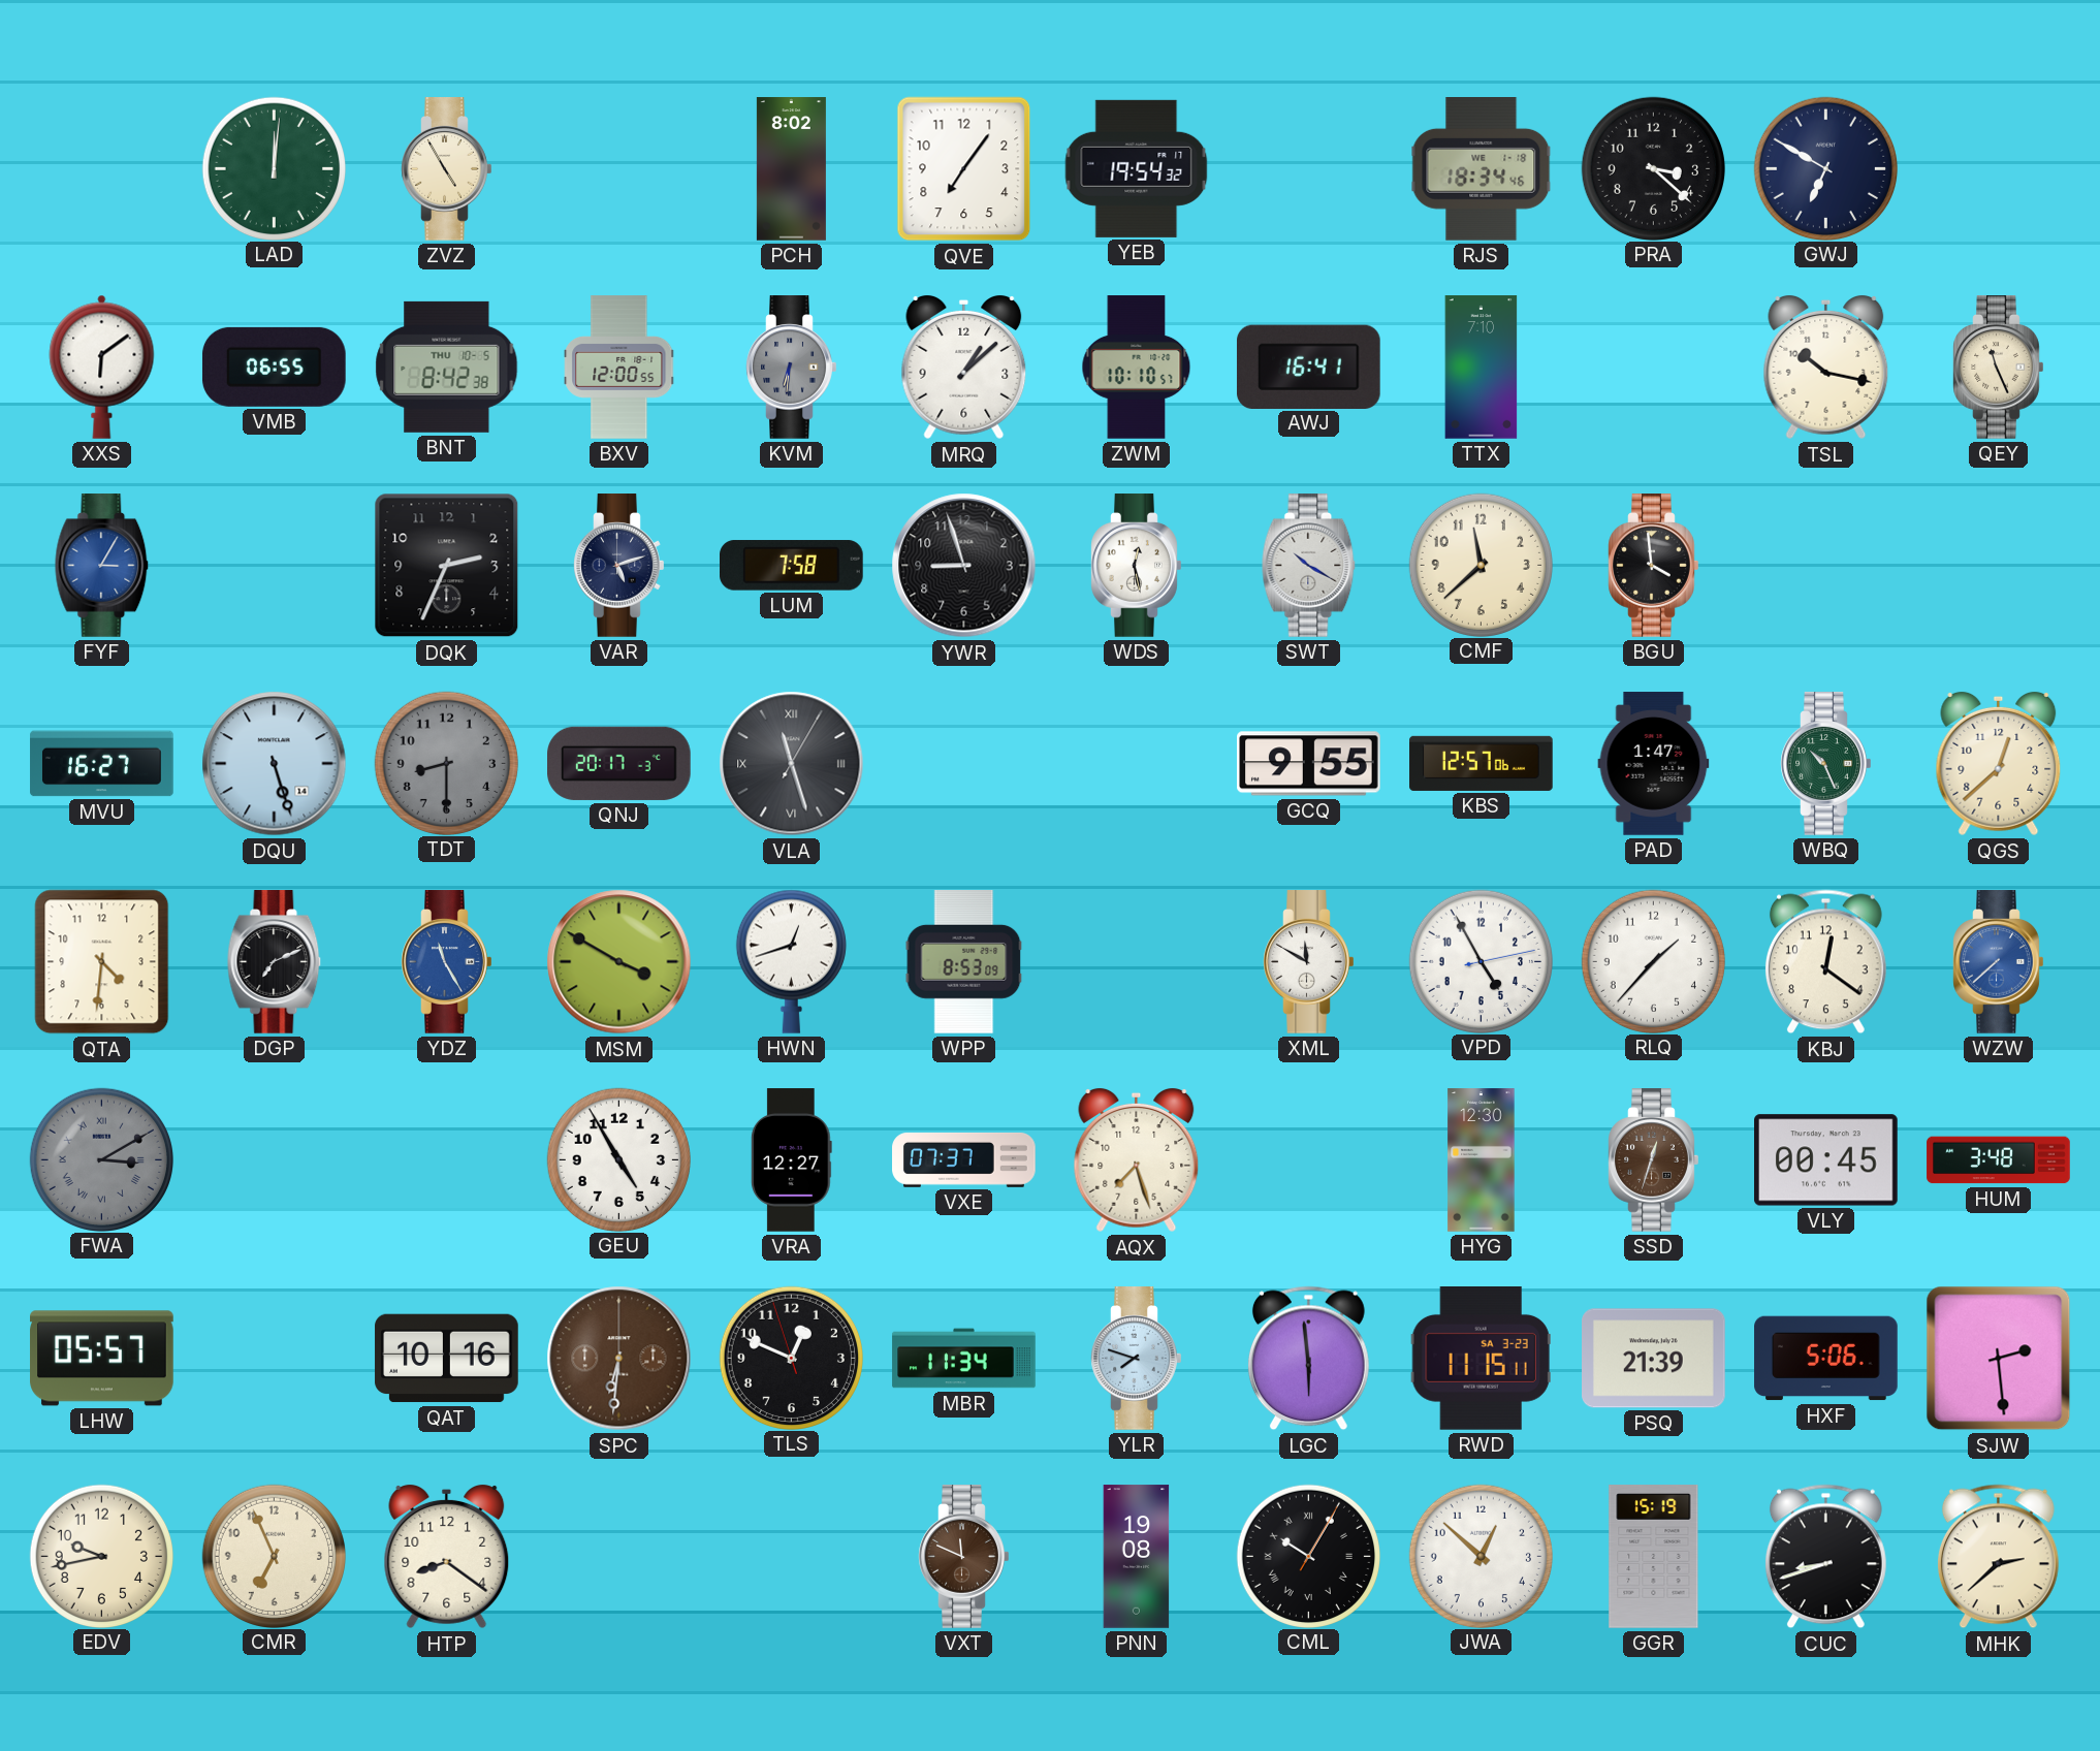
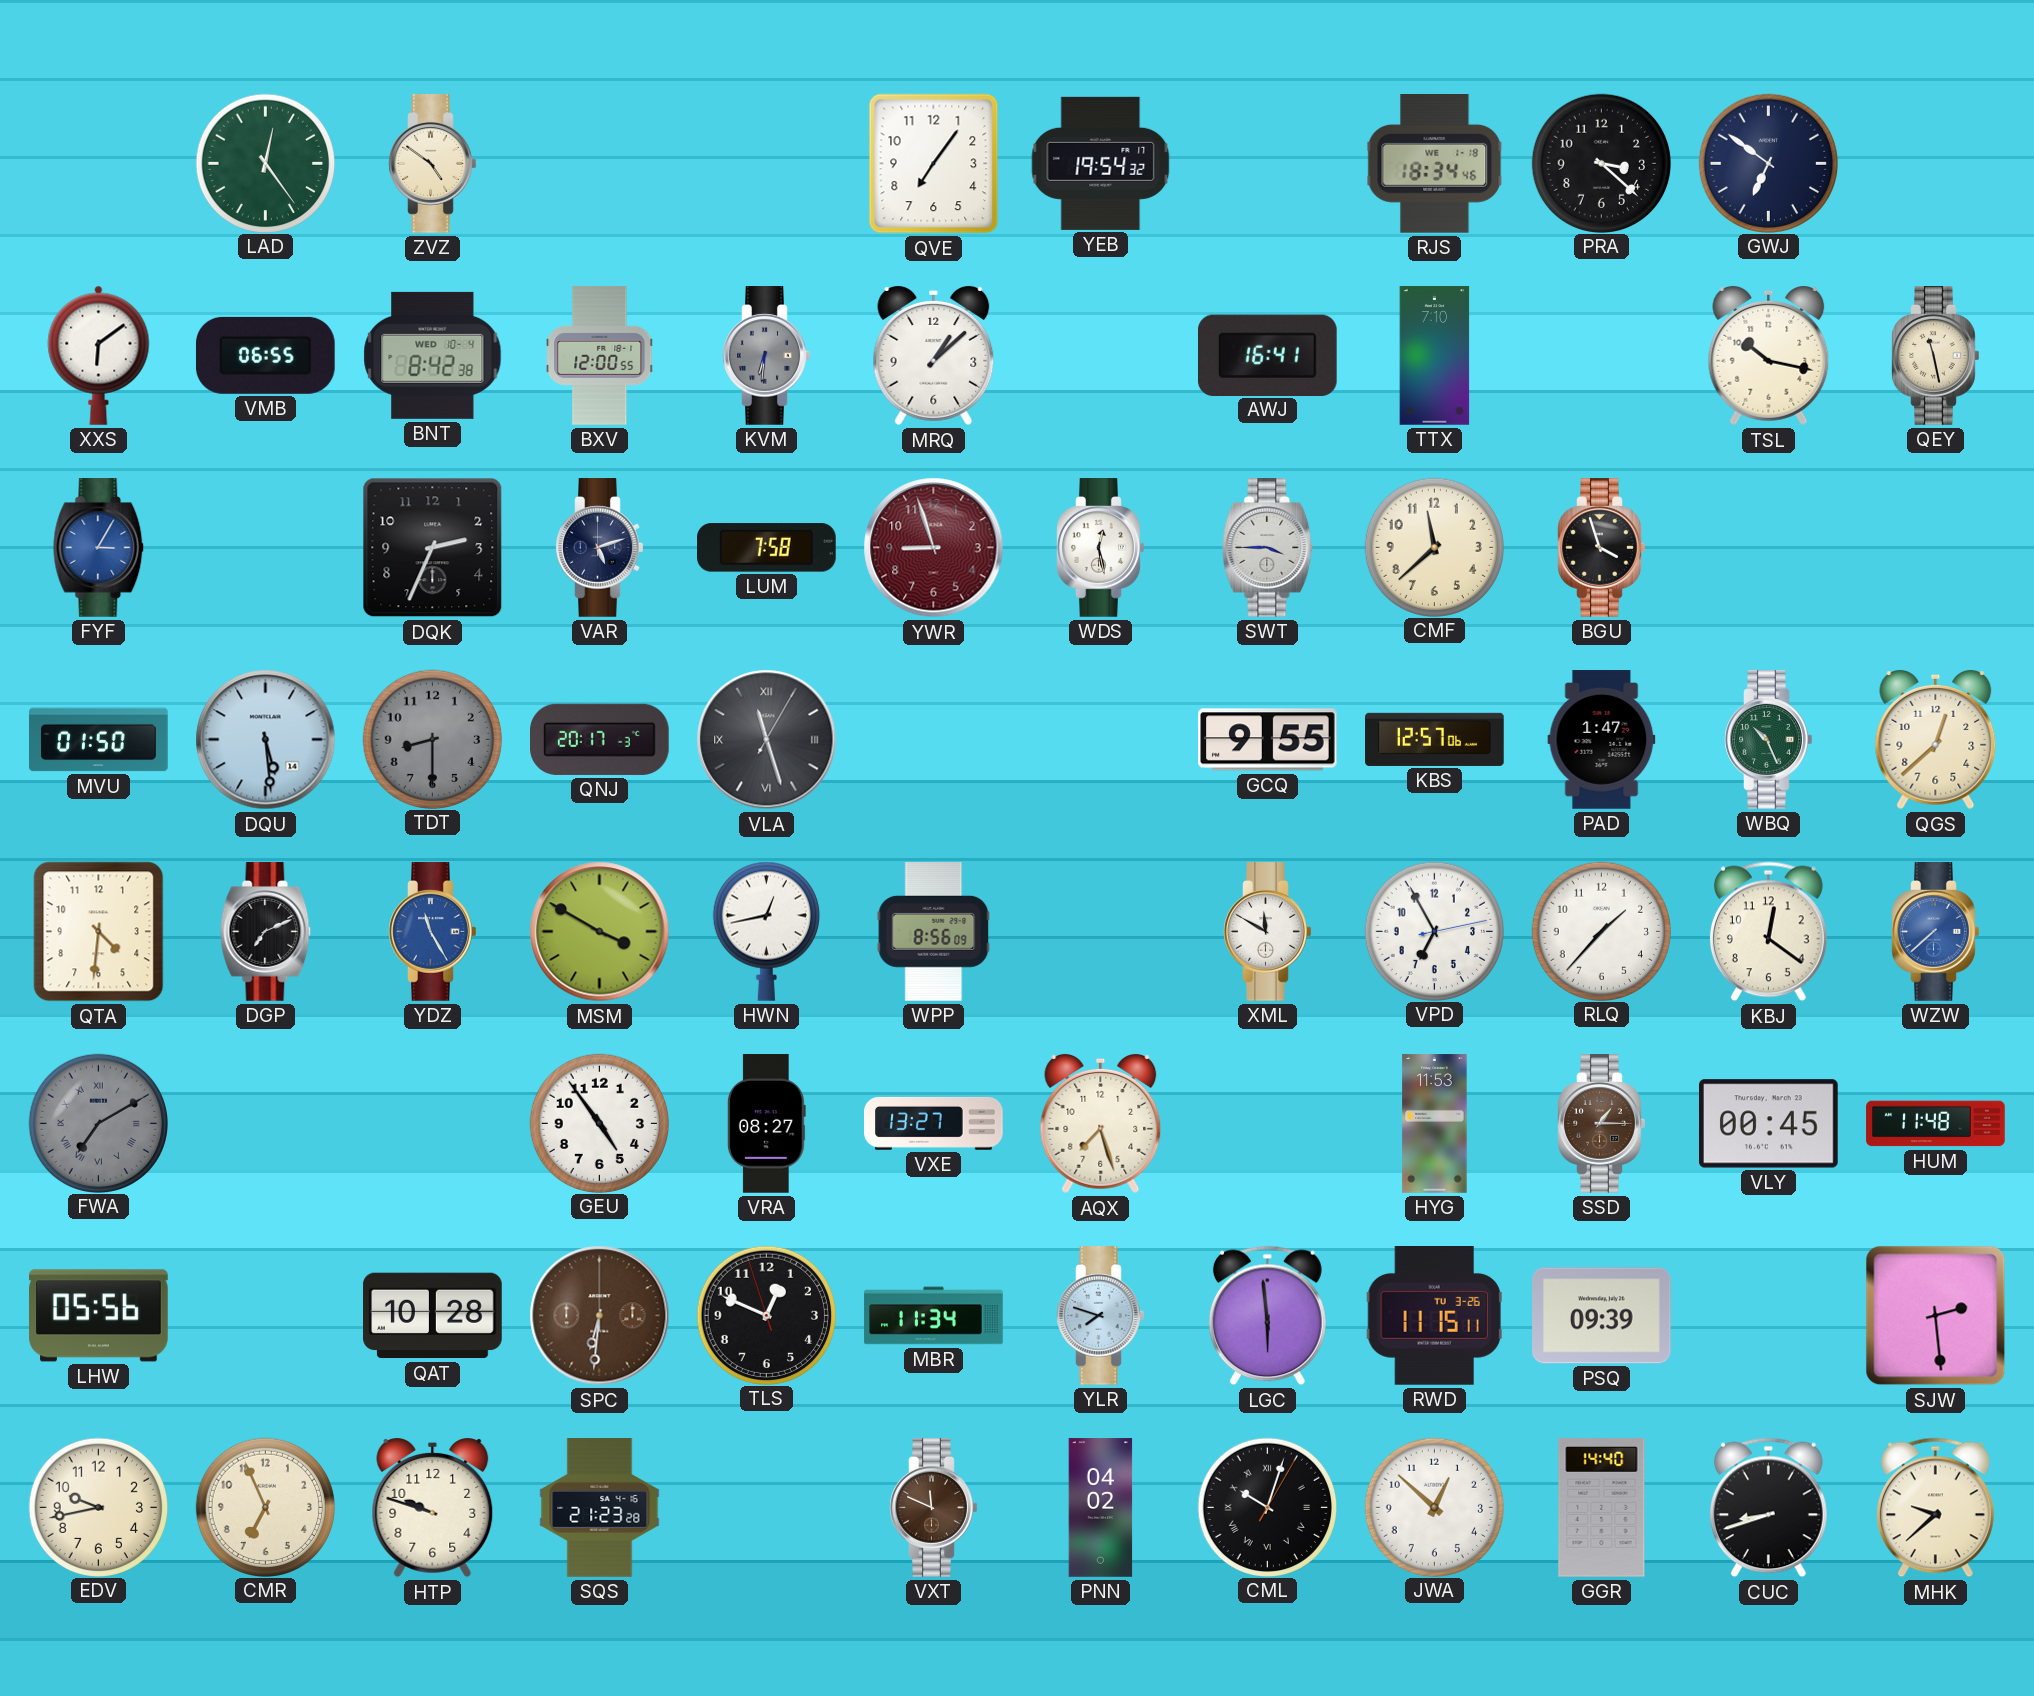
LAD: 12:01 -> 12:24 (265, 163)
ZVZ: 4:55 -> 4:51 (433, 164)
PCH: 8:02 -> none (791, 169)
GWJ: 6:50 -> 6:51 (1768, 163)
BNT date: THU 10-5 -> WED 10-4 (433, 355)
ZWM: 10:10 -> none (1137, 368)
QEY: 11:26 -> 11:28 (1936, 356)
YWR dial: black -> burgundy (934, 548)
SWT: 10:20 -> 3:45 (1268, 548)
BGU: 3:59 -> 3:57 (1602, 548)
MVU: 16:27 -> 01:50 (99, 740)
DQU: 5:27 -> 5:29 (266, 740)
HWN: 12:42 -> 12:43 (766, 931)
WPP: 8:53 -> 8:56 (934, 932)
VPD: 4:55 -> 6:55 (1434, 931)
FWA: 3:10 -> 7:10 (98, 1123)
GEU: 4:55 -> 4:54 (599, 1123)
VRA: 12:27 -> 08:27 (766, 1124)
VXE: 07:37 -> 13:27 (934, 1123)
HYG: 12:30 -> 11:53 (1435, 1124)
SSD: 12:33 -> 1:15 (1602, 1124)
HUM: 3:48 -> 11:48 (1936, 1124)
LHW: 05:57 -> 05:56 (99, 1316)
QAT: 10:16 -> 10:28 (433, 1316)
RWD date: SA 3-23 -> TU 3-26 (1434, 1316)
PSQ: 21:39 -> 09:39 (1602, 1316)
HXF: 5:06 -> none (1826, 1359)
HTP: 8:21 -> 9:48 (433, 1508)
SQS: none -> 21:23 (600, 1508)
PNN: 19:08 -> 04:02 (1101, 1508)
CML: 10:05 -> 10:03 (1267, 1507)
GGR: 15:19 -> 14:40 (1602, 1508)
MHK: 2:38 -> 9:38 (1935, 1508)
